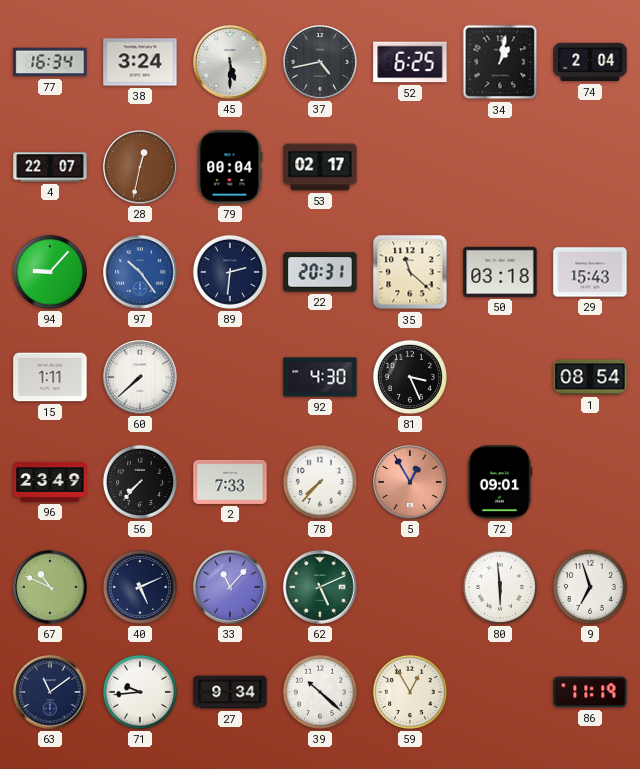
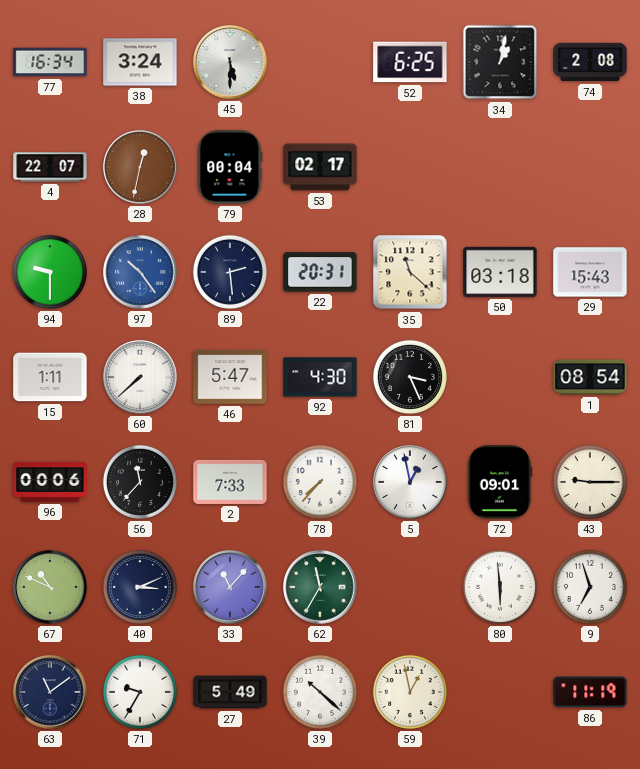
37: 4:43 -> none (320, 62)
74: 2:04 -> 2:08 (590, 62)
94: 9:07 -> 9:30 (50, 272)
89: 2:31 -> 2:29 (230, 272)
46: none -> 5:47 (230, 377)
96: 23:49 -> 00:06 (50, 482)
56: 7:37 -> 11:37 (140, 482)
5: 12:55 -> 12:58 (410, 482)
5 dial: salmon -> white (410, 482)
43: none -> 9:15 (590, 482)
40: 5:11 -> 3:11 (140, 587)
62: 5:11 -> 11:35 (320, 587)
71: 9:44 -> 9:35 (140, 692)
27: 9:34 -> 5:49 (230, 692)
59: 12:55 -> 12:58 (410, 692)
